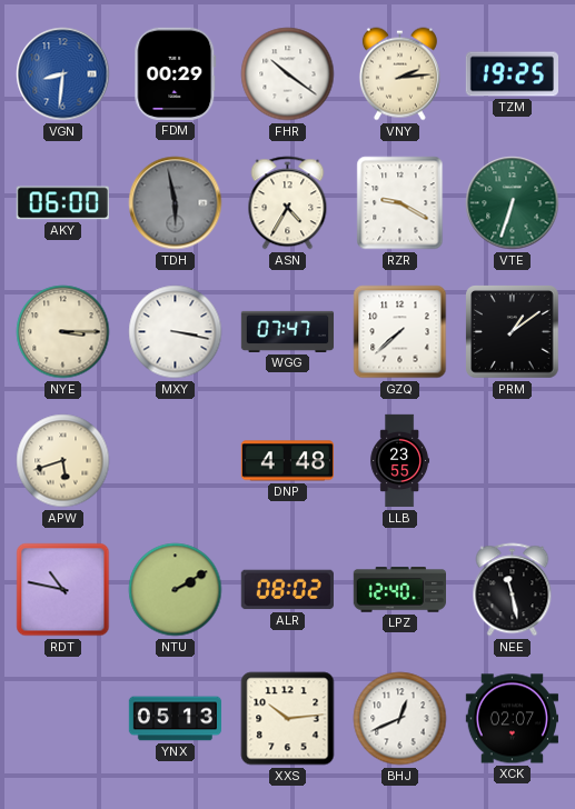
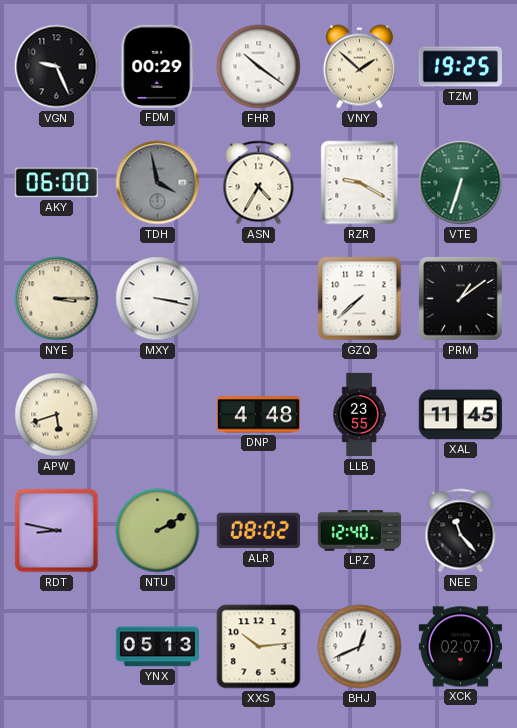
VGN: 8:31 -> 9:26 (57, 67)
VGN dial: blue -> black (57, 67)
VNY: 2:14 -> 1:52 (359, 67)
TDH: 5:58 -> 3:58 (158, 183)
WGG: 07:47 -> none (288, 331)
XAL: none -> 11:45 (460, 415)
RDT: 10:47 -> 8:47 (57, 531)
NEE: 11:28 -> 11:23 (461, 531)
